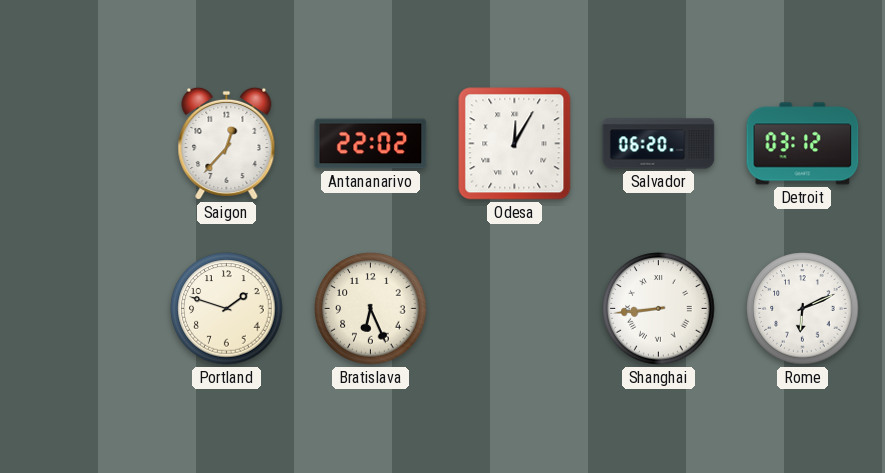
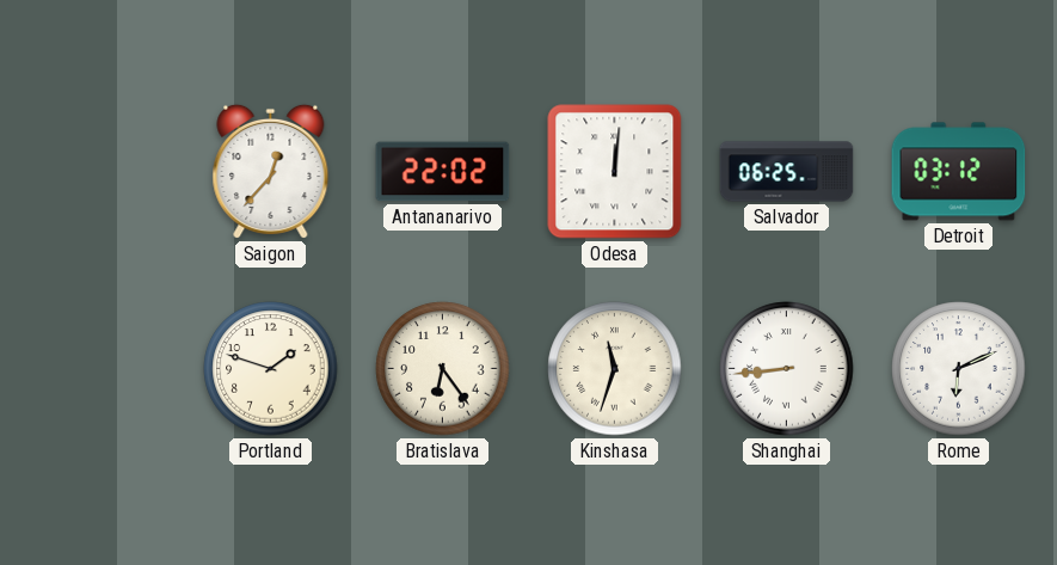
Odesa: 12:05 -> 12:01 (615, 172)
Salvador: 06:20 -> 06:25 (787, 172)
Bratislava: 6:26 -> 6:24 (443, 369)
Kinshasa: none -> 11:33 (615, 369)
